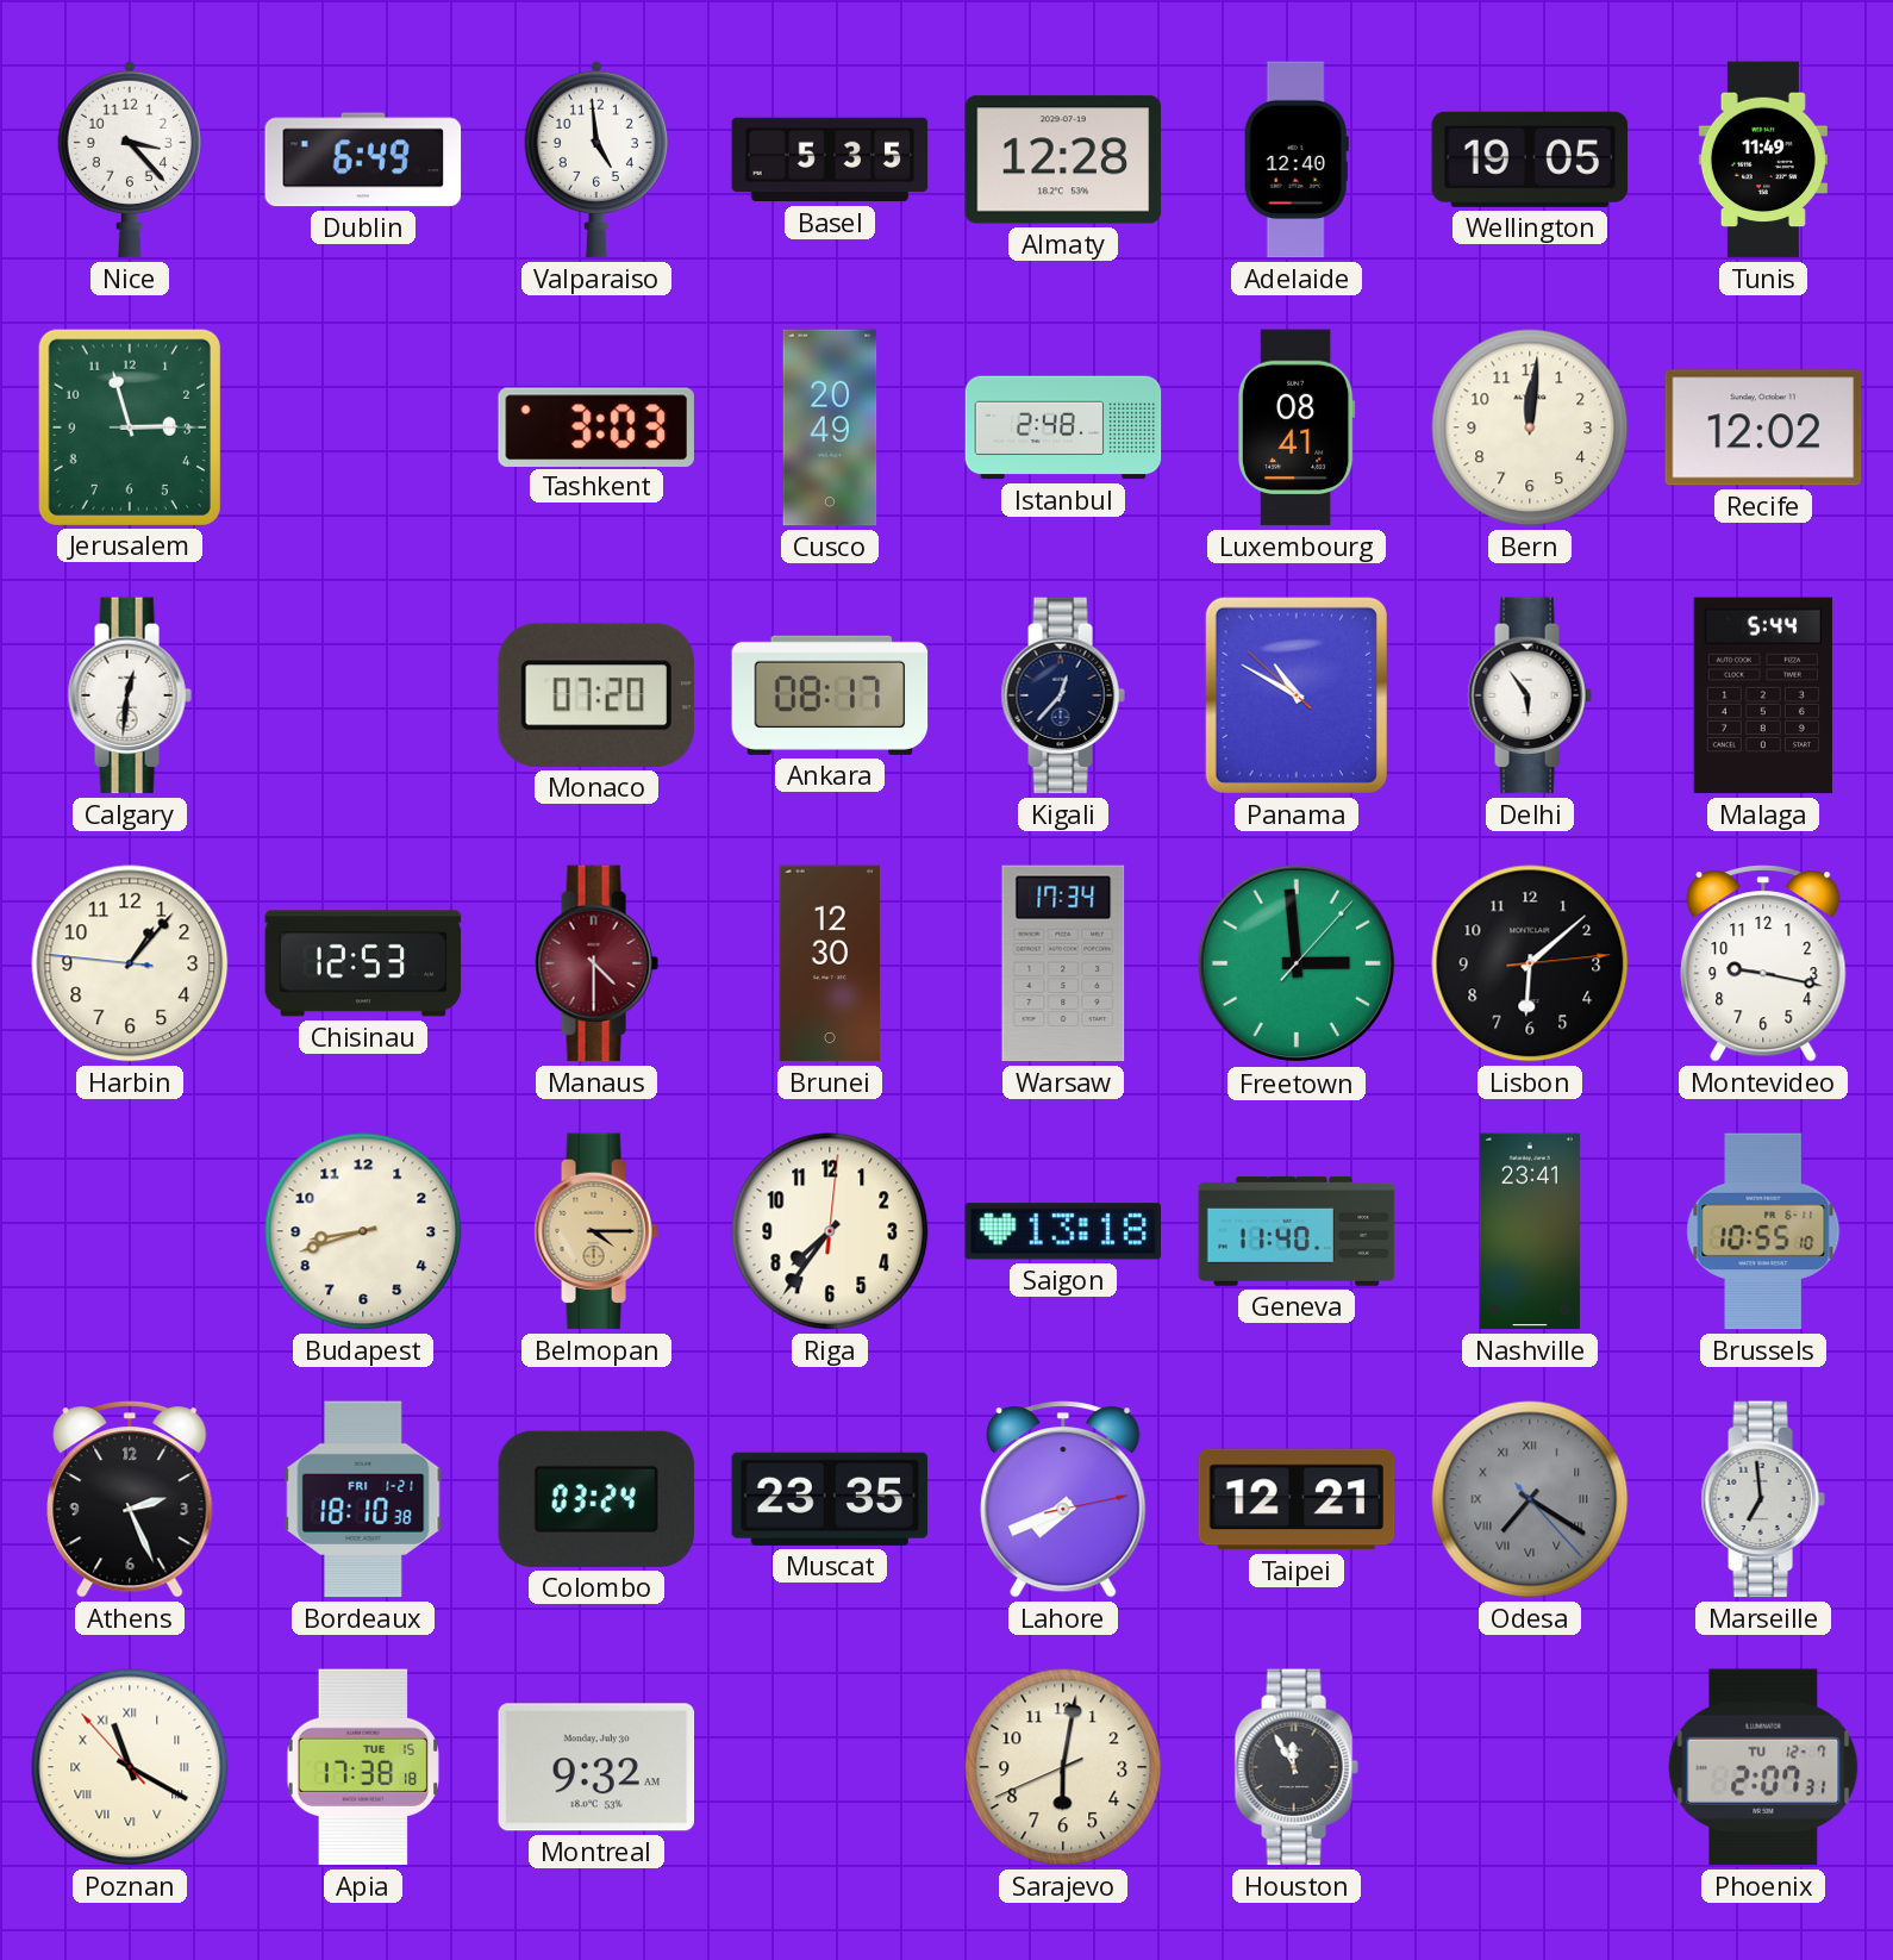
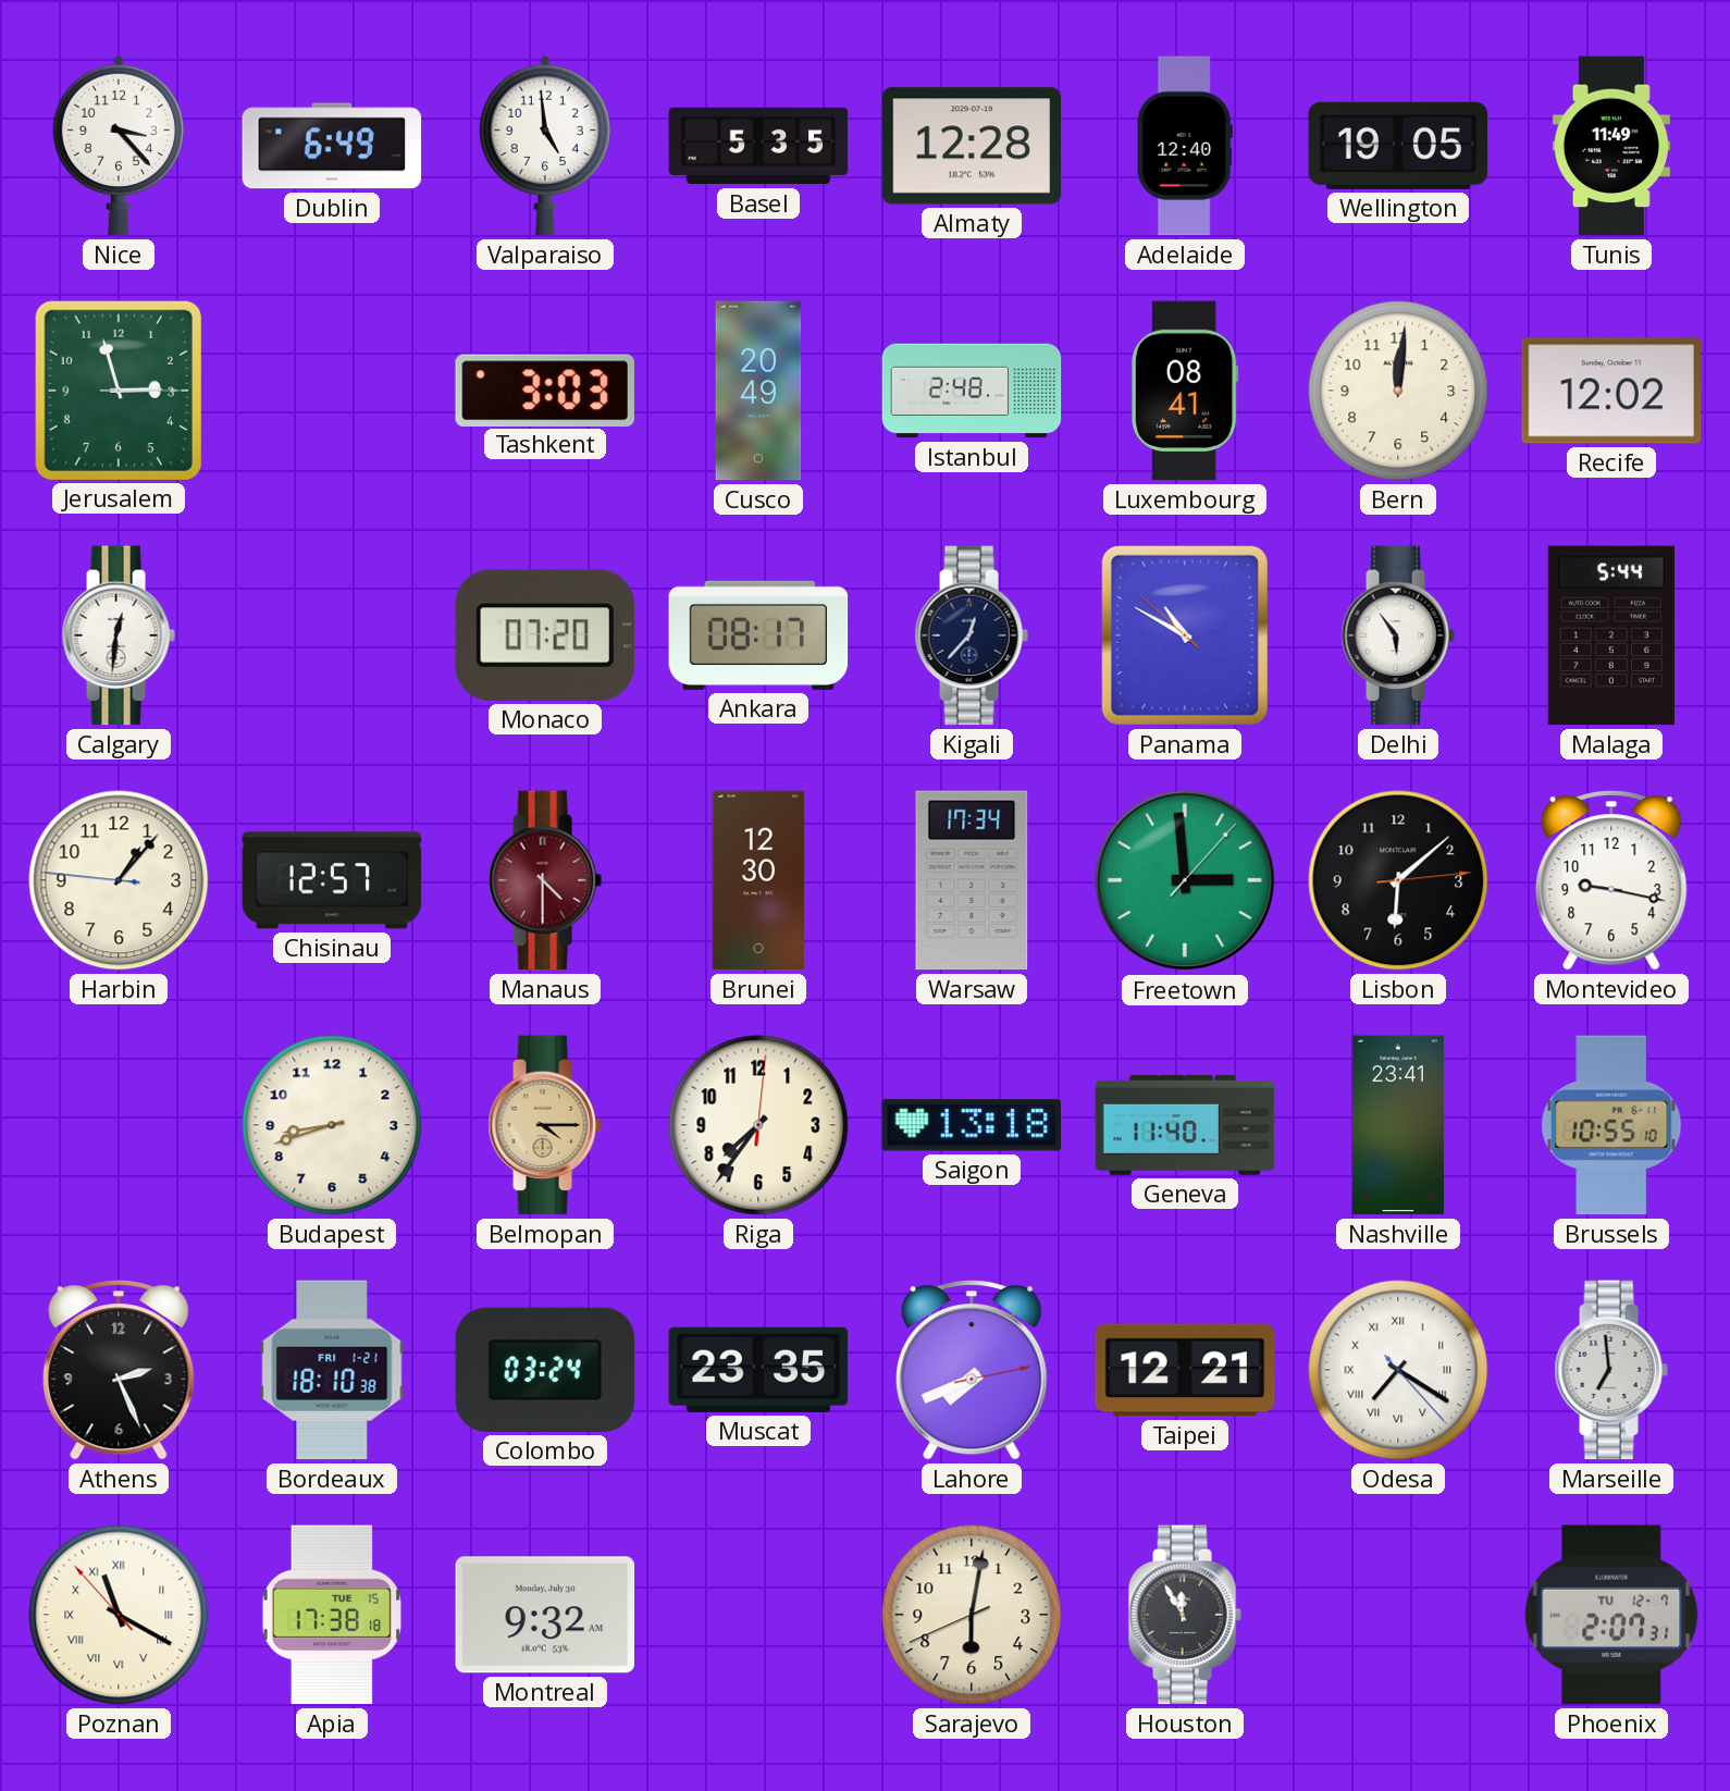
Chisinau: 12:53 -> 12:57 (332, 880)
Odesa dial: grey -> white (1398, 1370)
